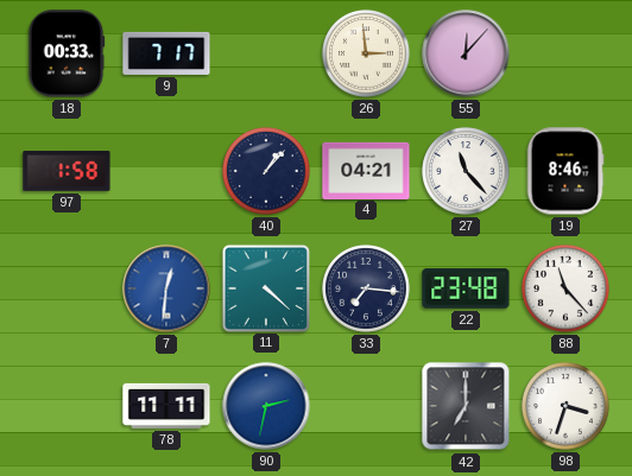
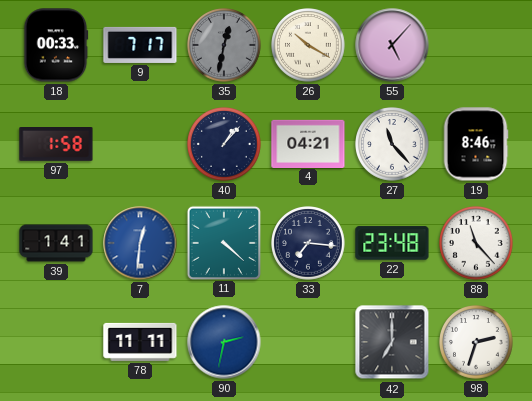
35: none -> 12:32 (224, 45)
26: 2:59 -> 10:20 (308, 45)
55: 12:07 -> 5:07 (392, 45)
39: none -> 1:41 (56, 243)
98: 3:33 -> 2:33 (476, 342)
